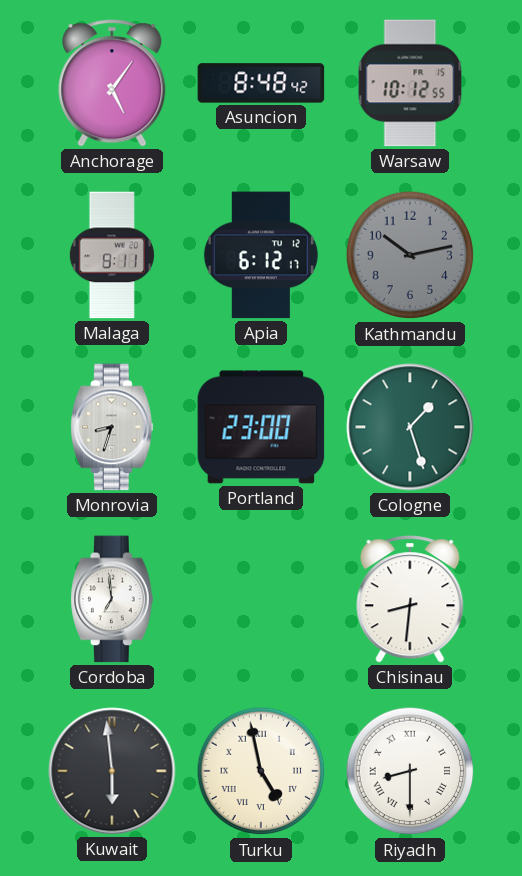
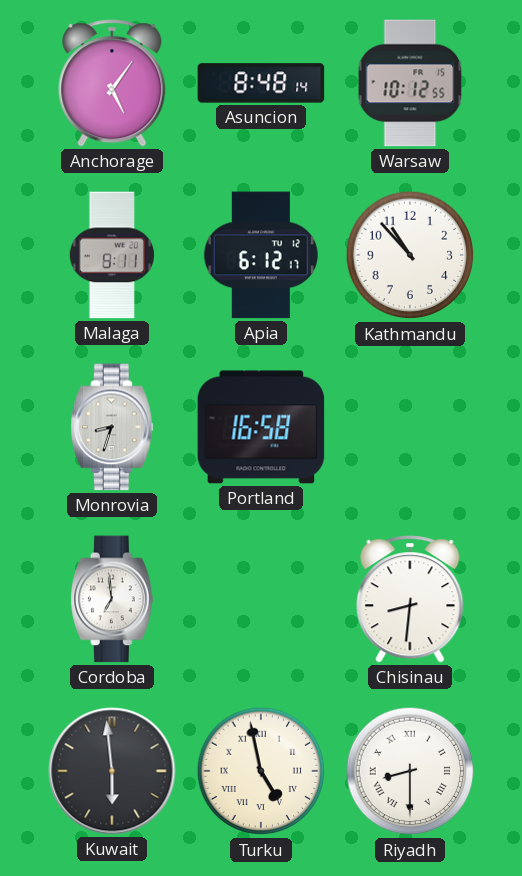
Asuncion: 8:48:42 -> 8:48:14 (261, 83)
Kathmandu: 10:13 -> 10:53 (410, 255)
Kathmandu dial: grey -> white (410, 255)
Portland: 23:00 -> 16:58 (261, 427)
Cologne: 1:27 -> none (410, 427)
